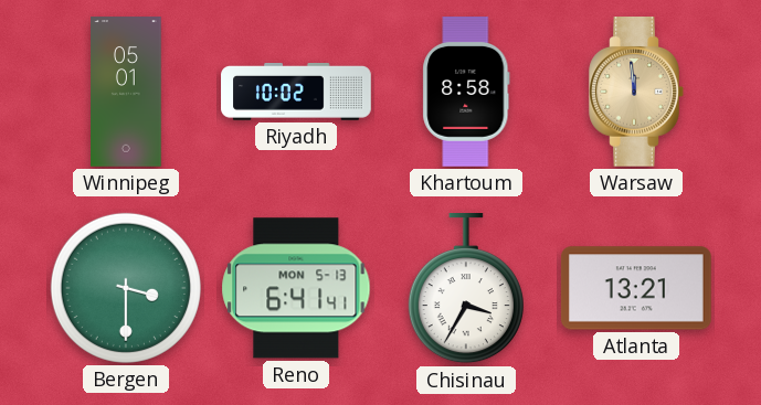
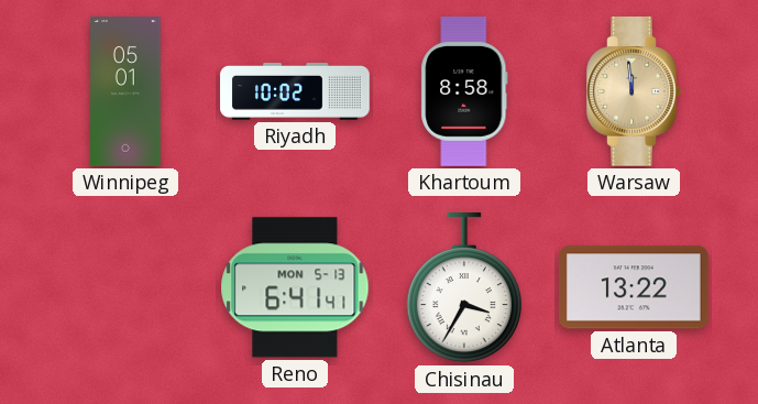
Bergen: 3:30 -> none (126, 288)
Atlanta: 13:21 -> 13:22 (634, 287)
